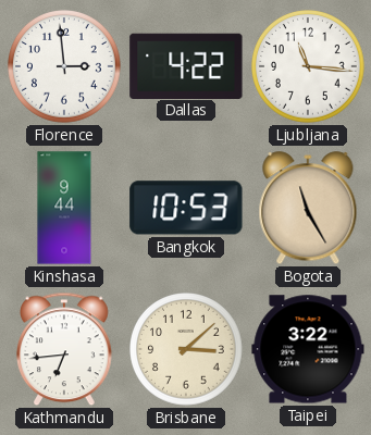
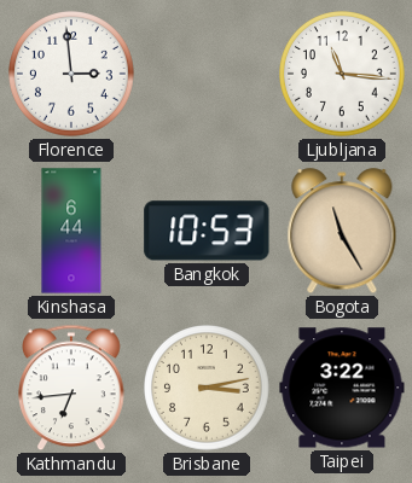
Dallas: 4:22 -> none (186, 65)
Kinshasa: 9:44 -> 6:44 (71, 231)
Brisbane: 3:08 -> 3:13 (208, 389)
